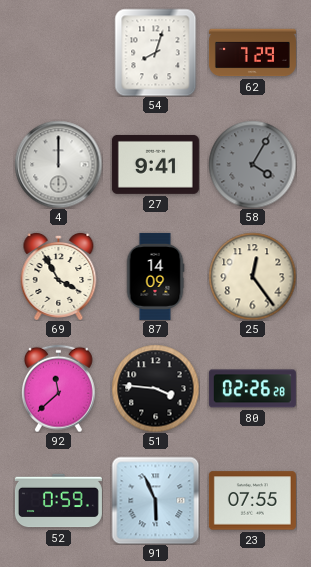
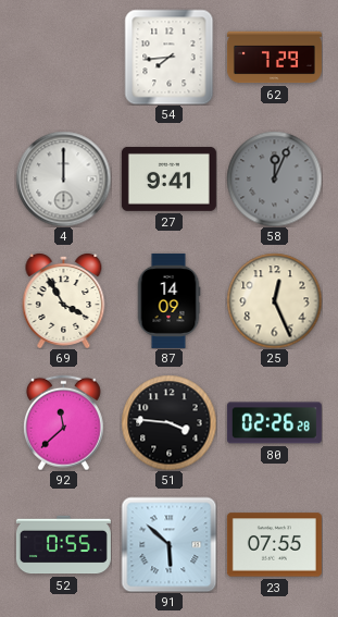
54: 8:03 -> 7:44 (170, 57)
58: 4:05 -> 12:04 (274, 178)
25: 12:24 -> 12:26 (274, 300)
52: 0:59 -> 0:55 (63, 545)
91: 5:56 -> 5:52 (168, 544)
